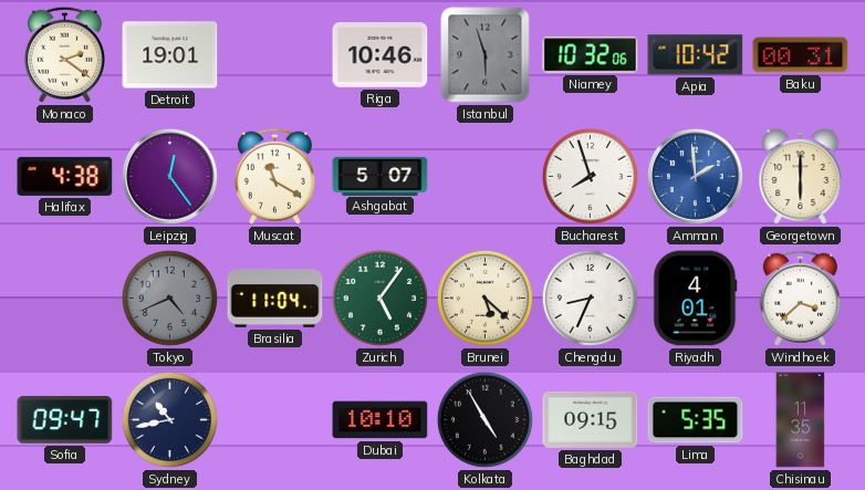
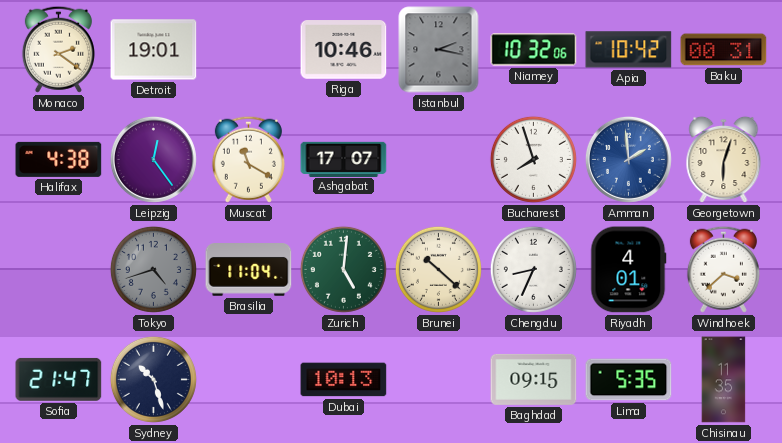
Istanbul: 5:57 -> 2:17 (439, 50)
Ashgabat: 5:07 -> 17:07 (344, 159)
Georgetown: 6:00 -> 6:03 (724, 160)
Tokyo: 4:41 -> 4:42 (153, 269)
Zurich: 5:06 -> 5:01 (343, 269)
Brunei: 5:22 -> 10:22 (438, 269)
Sofia: 09:47 -> 21:47 (59, 379)
Sydney: 10:43 -> 10:27 (153, 379)
Dubai: 10:10 -> 10:13 (344, 380)
Kolkata: 4:55 -> none (484, 419)
